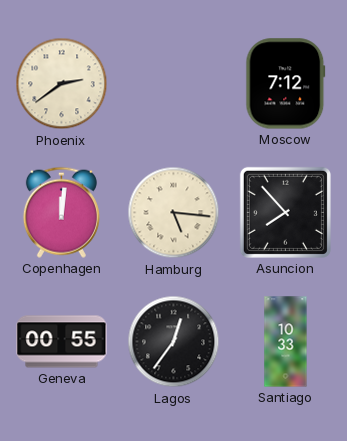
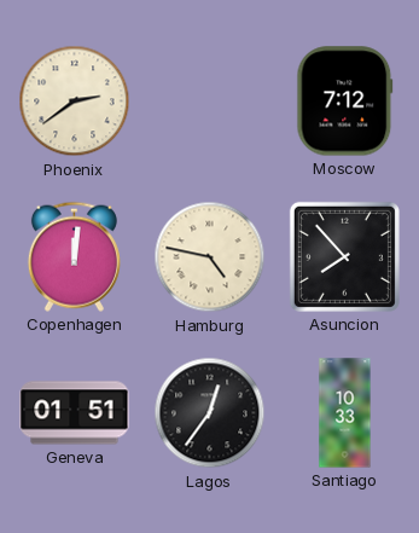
Hamburg: 5:16 -> 4:47 (210, 257)
Geneva: 00:55 -> 01:51 (75, 413)
